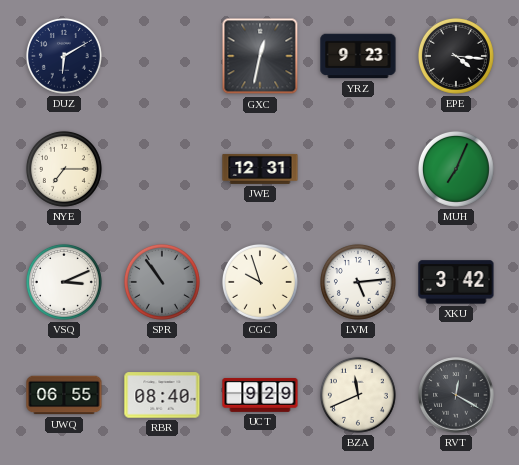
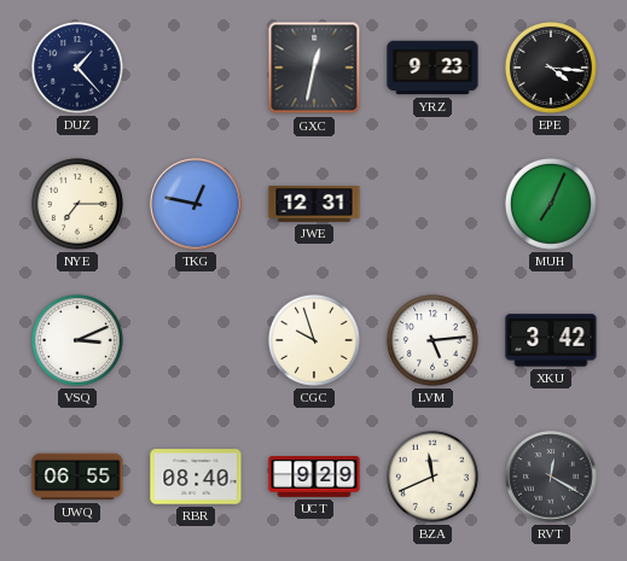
DUZ: 6:10 -> 1:23 (77, 68)
TKG: none -> 12:47 (196, 204)
SPR: 10:54 -> none (162, 282)
